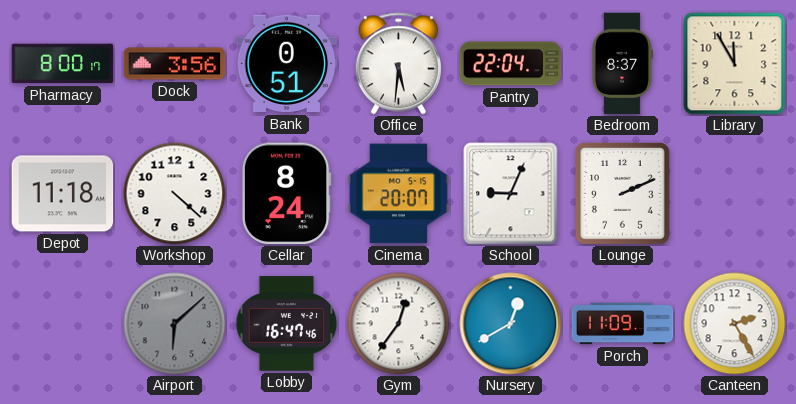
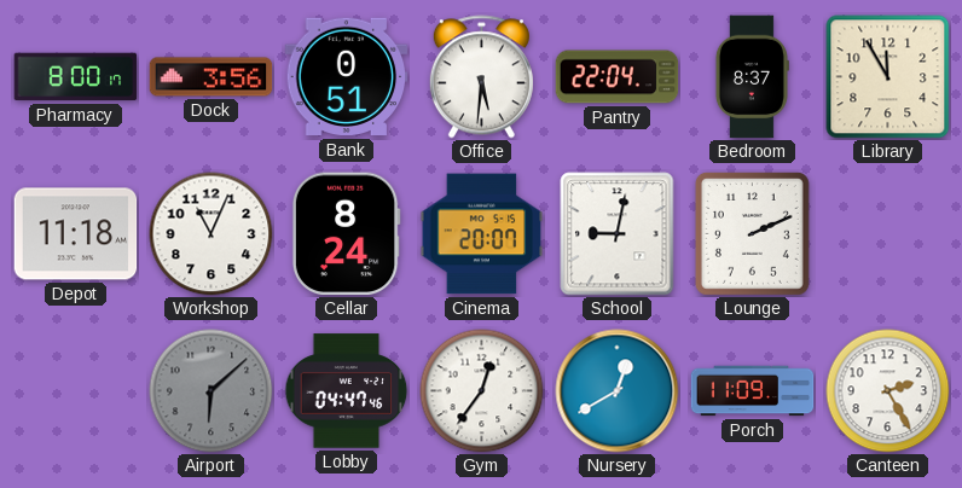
Workshop: 4:22 -> 11:04 (211, 234)
School: 9:04 -> 9:02 (618, 234)
Lobby: 16:47 -> 04:47 (347, 391)
